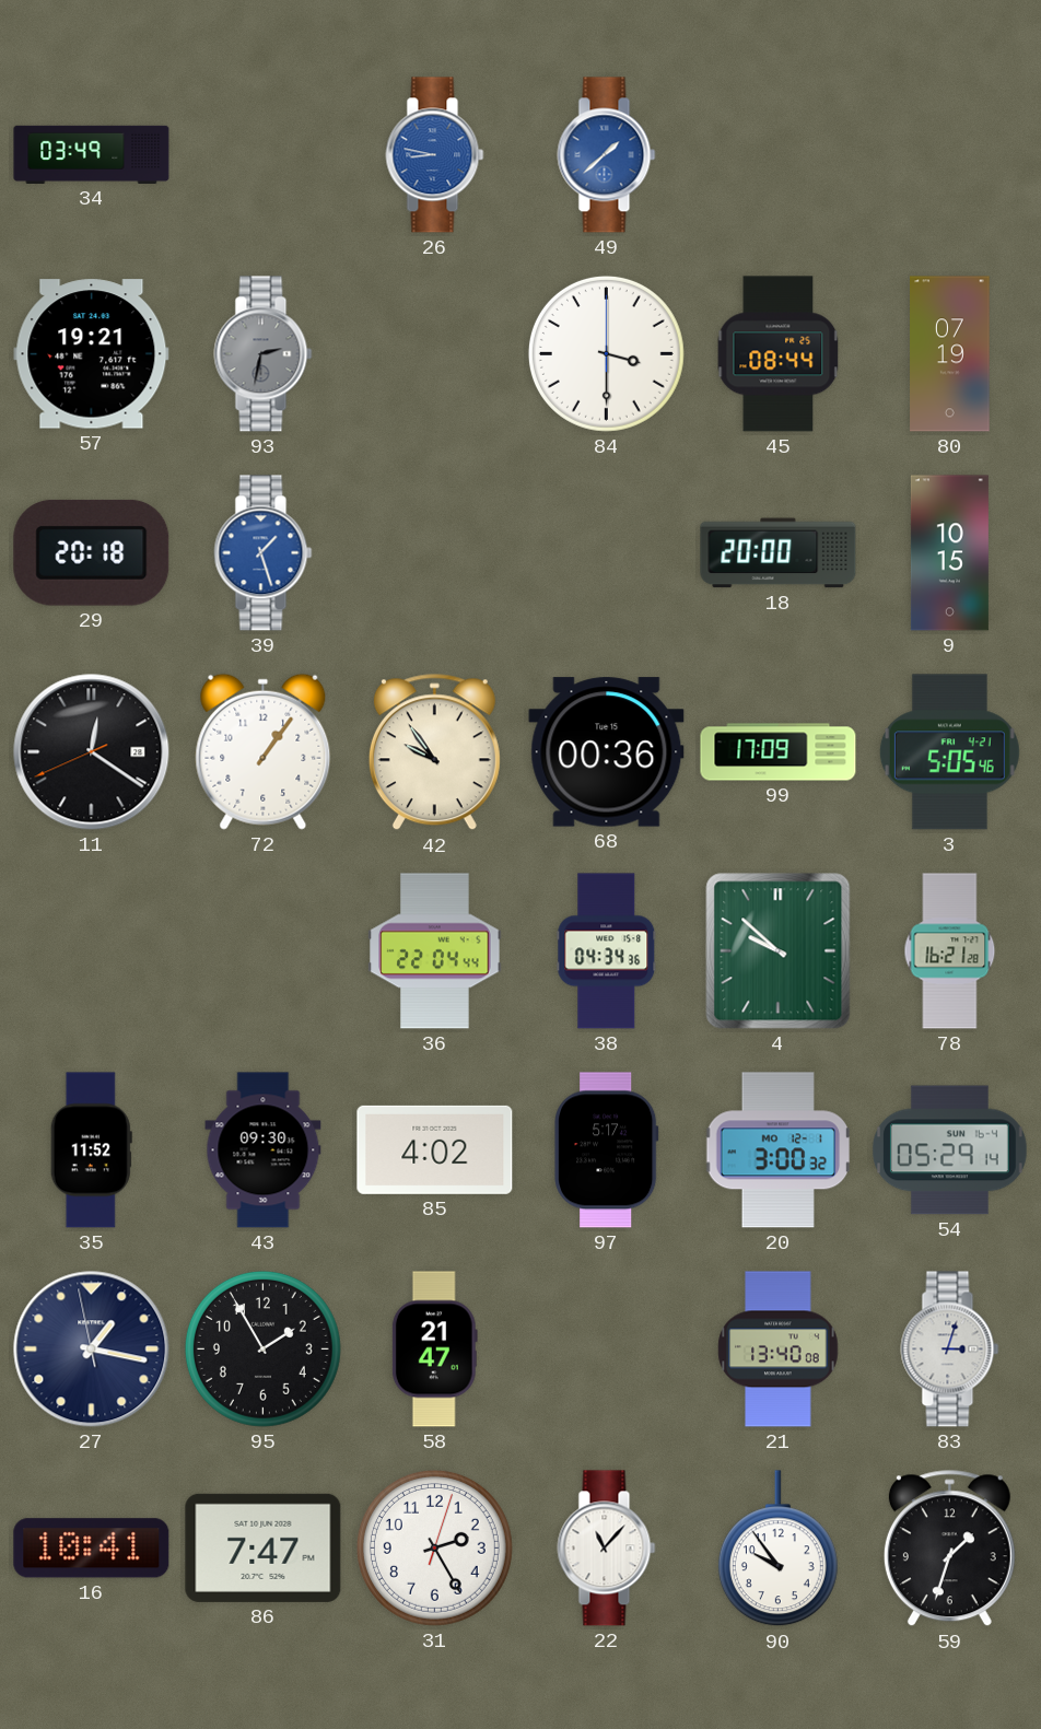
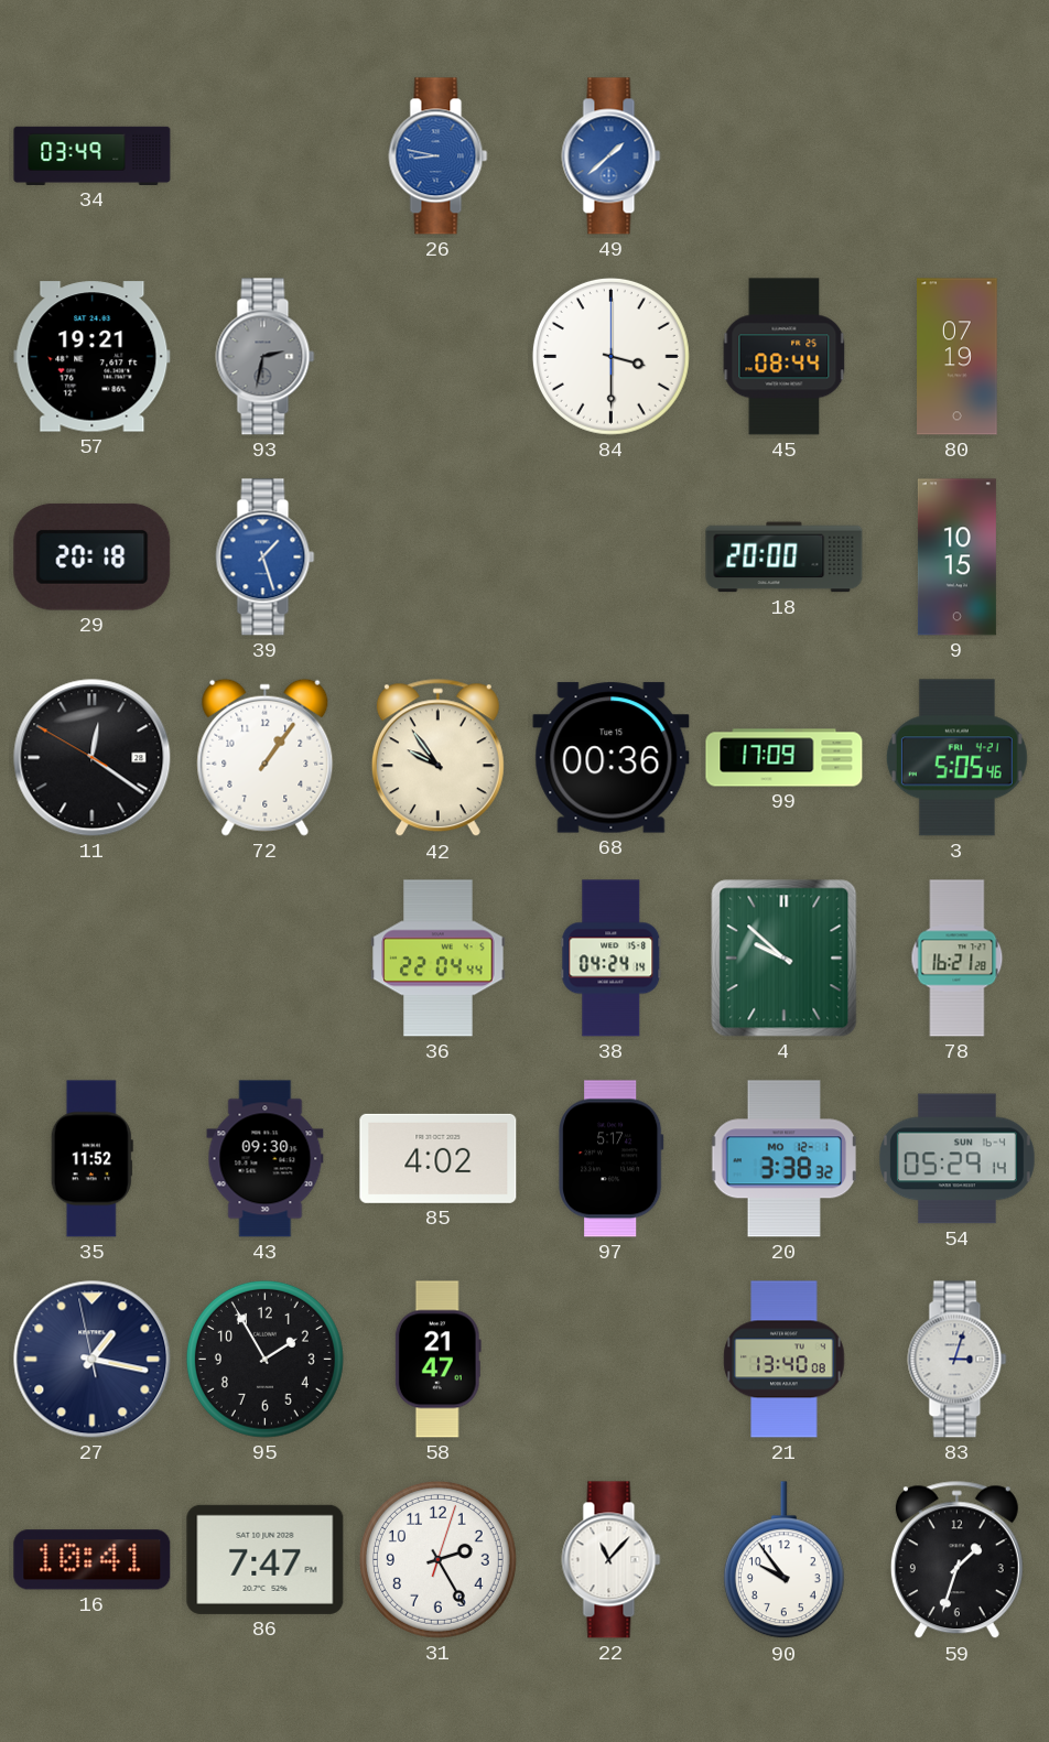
11: 12:20:41 -> 12:20:50 (93, 758)
38: 04:34 -> 04:24 (612, 959)
20: 3:00 -> 3:38 (785, 1159)
